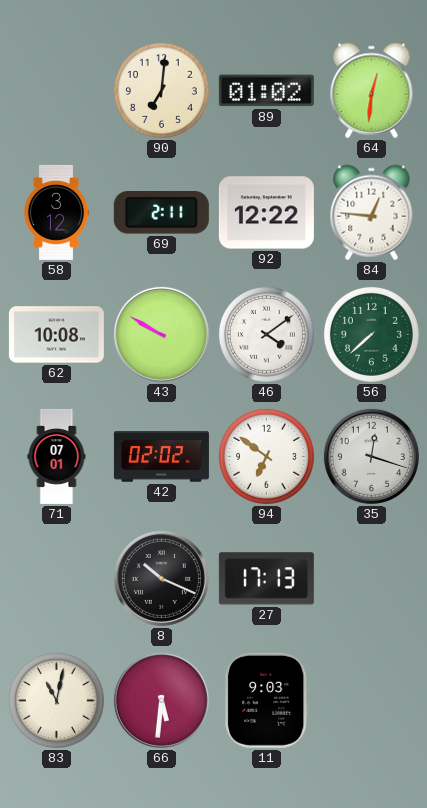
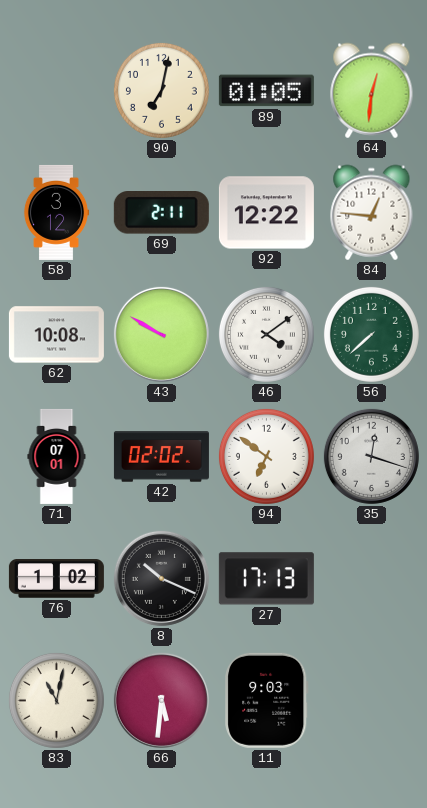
90: 7:01 -> 7:02 (161, 90)
89: 01:02 -> 01:05 (266, 91)
76: none -> 1:02 (56, 579)
